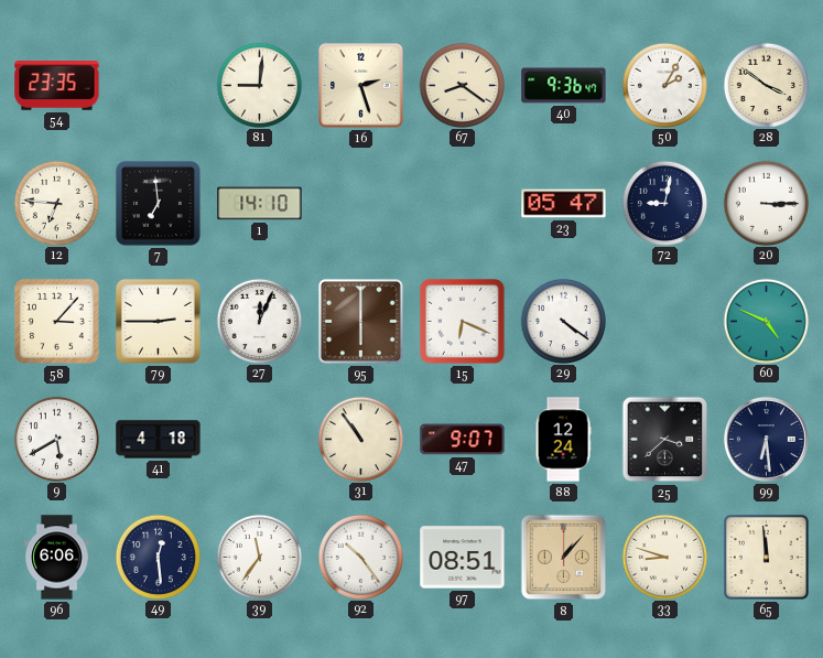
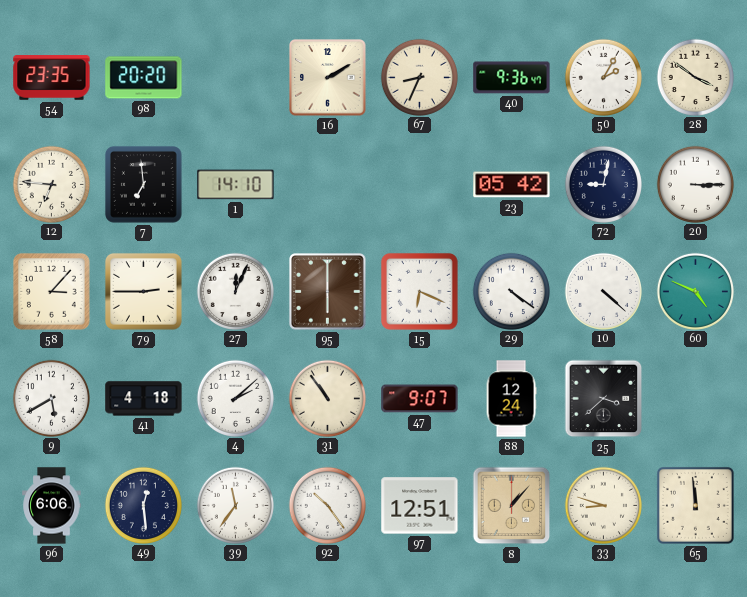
98: none -> 20:20 (144, 78)
81: 9:01 -> none (259, 85)
16: 2:27 -> 2:10 (328, 78)
67: 8:21 -> 8:34 (419, 77)
23: 05:47 -> 05:42 (512, 185)
10: none -> 4:22 (603, 291)
4: none -> 2:08 (235, 398)
99: 6:29 -> none (767, 440)
97: 08:51 -> 12:51 (420, 506)
